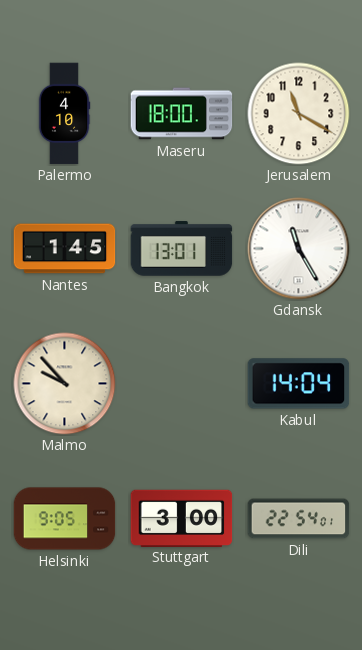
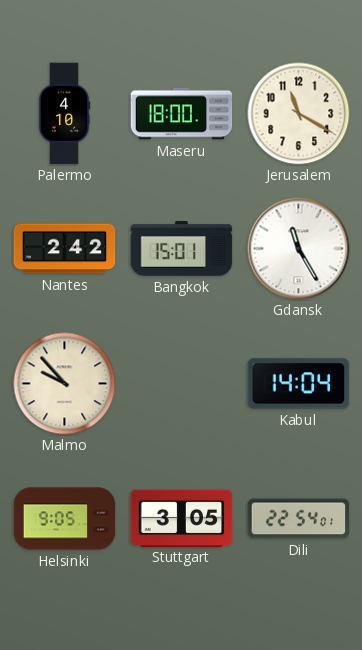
Nantes: 1:45 -> 2:42 (65, 249)
Bangkok: 13:01 -> 15:01 (182, 249)
Stuttgart: 3:00 -> 3:05 (182, 518)
